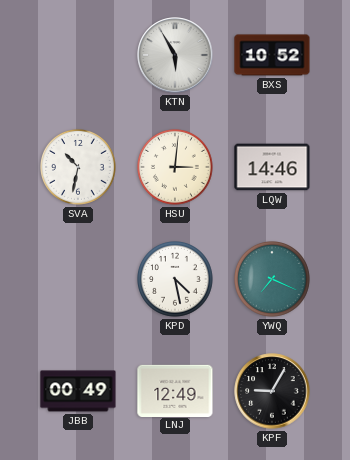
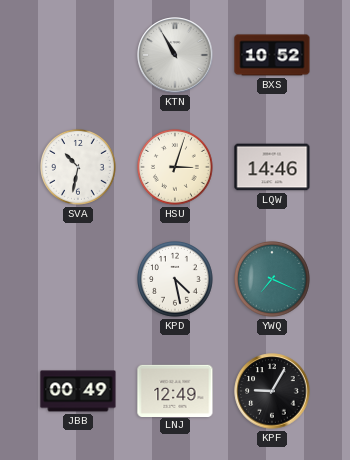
KTN: 5:55 -> 10:55 (175, 55)
HSU: 3:01 -> 3:03 (176, 168)
